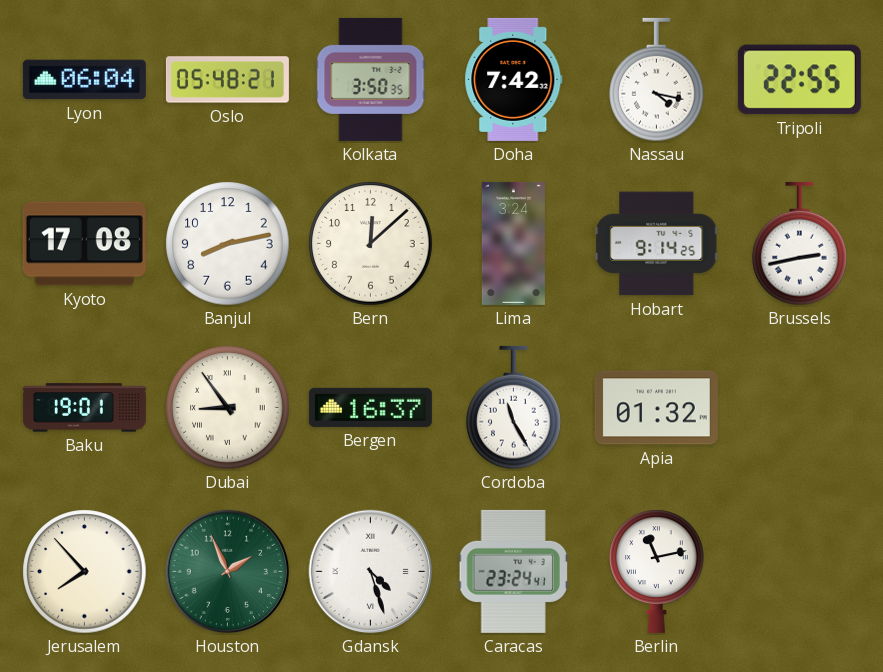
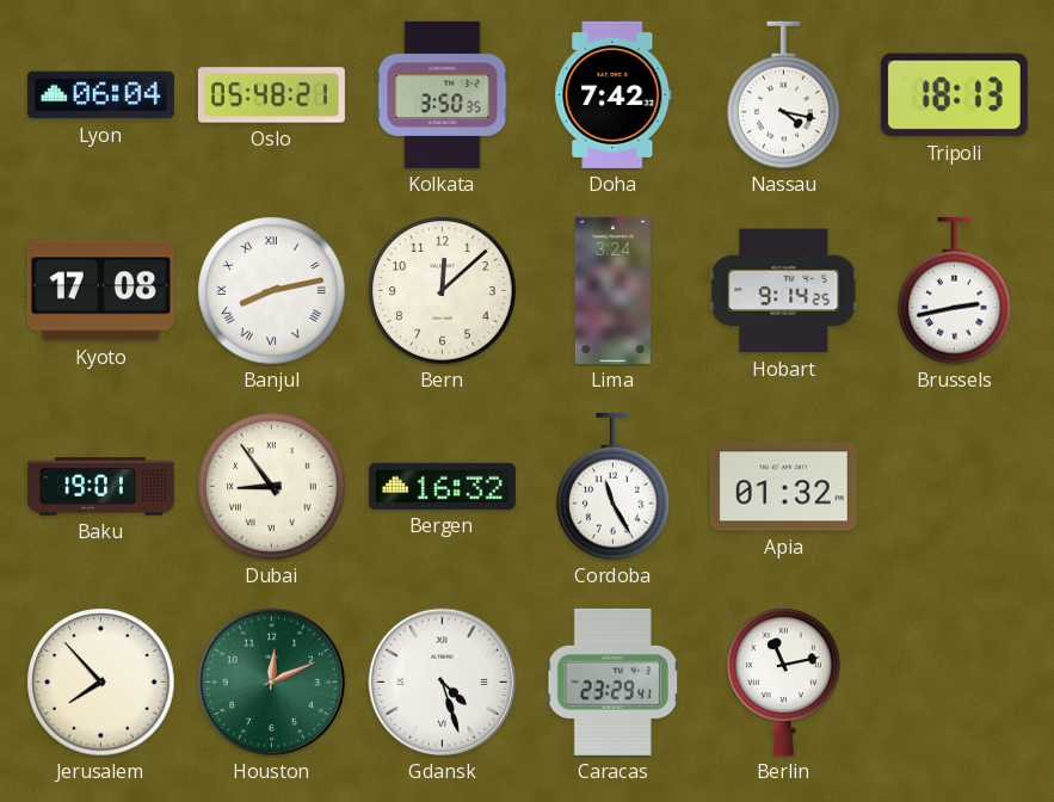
Tripoli: 22:55 -> 18:13 (954, 95)
Banjul numerals: Arabic -> Roman (272, 291)
Bergen: 16:37 -> 16:32 (442, 486)
Houston: 1:56 -> 12:11 (272, 683)
Caracas: 23:24 -> 23:29 (612, 681)
